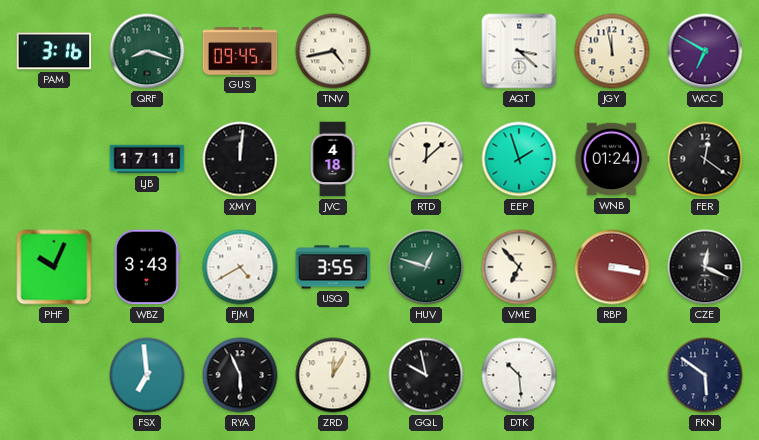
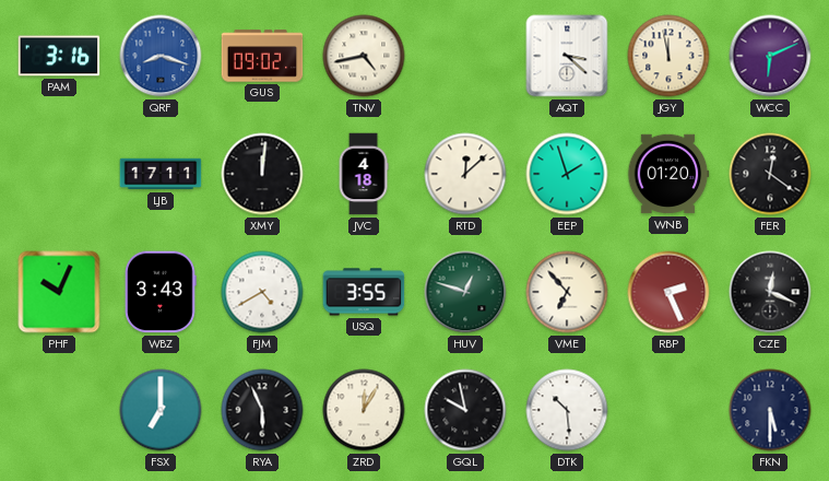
QRF dial: green -> blue (161, 56)
GUS: 09:45 -> 09:02 (262, 56)
WCC: 6:50 -> 6:11 (770, 56)
WNB: 01:24 -> 01:20 (668, 174)
RBP: 3:17 -> 2:26 (668, 292)
FSX: 6:59 -> 7:00 (161, 410)
FKN: 5:51 -> 5:30 (770, 410)
